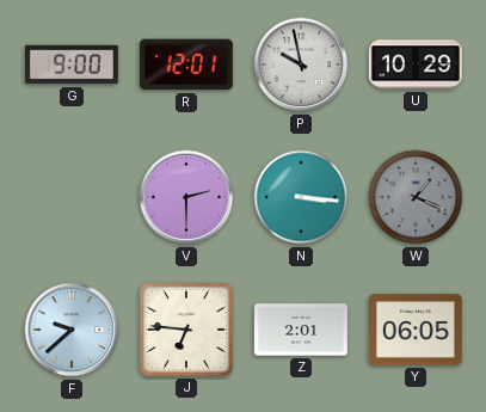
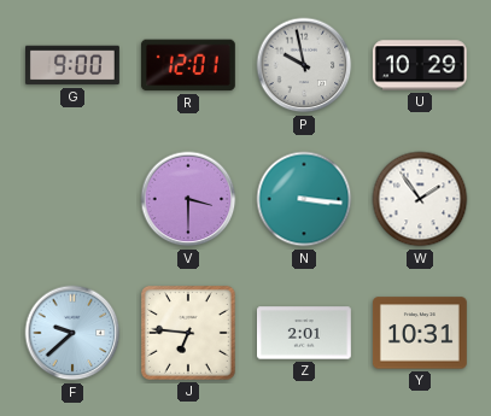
V: 2:30 -> 3:30 (188, 199)
W: 1:19 -> 1:54 (420, 199)
W dial: grey -> white (420, 199)
Y: 06:05 -> 10:31 (420, 333)
